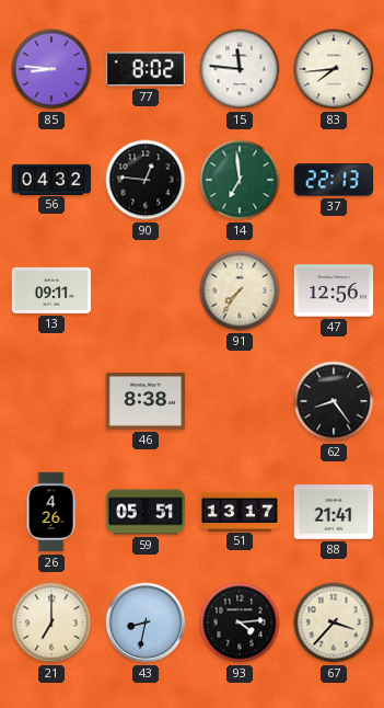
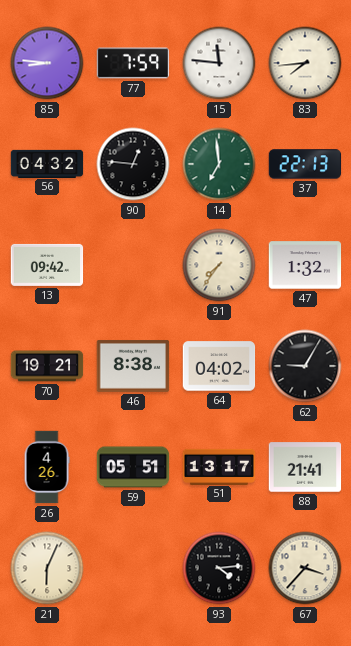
77: 8:02 -> 7:59 (133, 63)
13: 09:11 -> 09:42 (47, 265)
47: 12:56 -> 1:32 (305, 265)
70: none -> 19:21 (47, 366)
64: none -> 04:02 (219, 366)
62: 8:24 -> 9:05 (305, 366)
21: 7:00 -> 6:04 (47, 568)
43: 8:32 -> none (146, 623)
